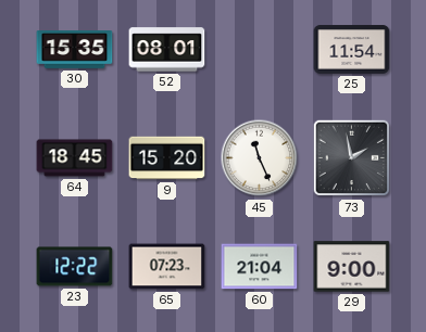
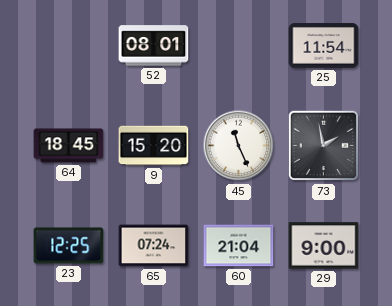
30: 15:35 -> none (75, 50)
23: 12:22 -> 12:25 (69, 246)
65: 07:23 -> 07:24 (154, 246)
